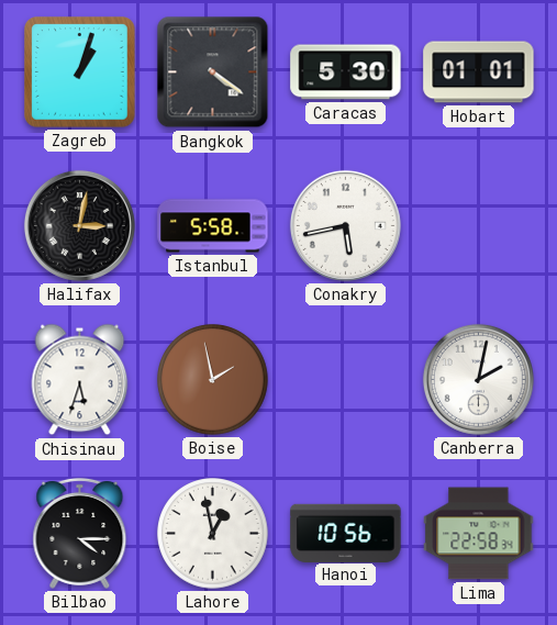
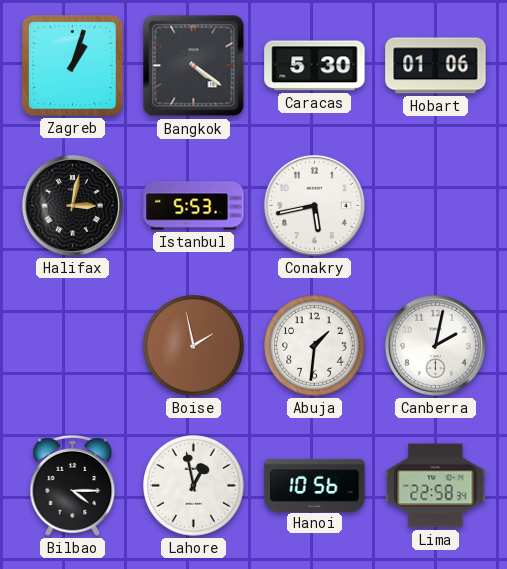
Hobart: 01:01 -> 01:06 (436, 66)
Istanbul: 5:58 -> 5:53 (194, 206)
Chisinau: 5:33 -> none (80, 380)
Abuja: none -> 1:31 (315, 346)
